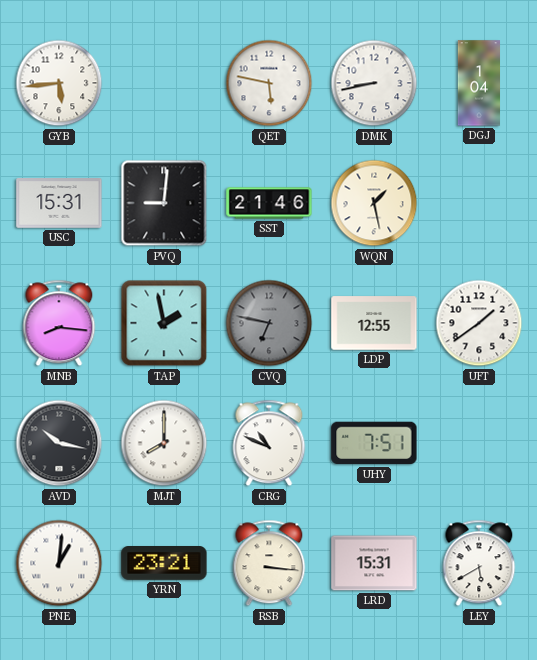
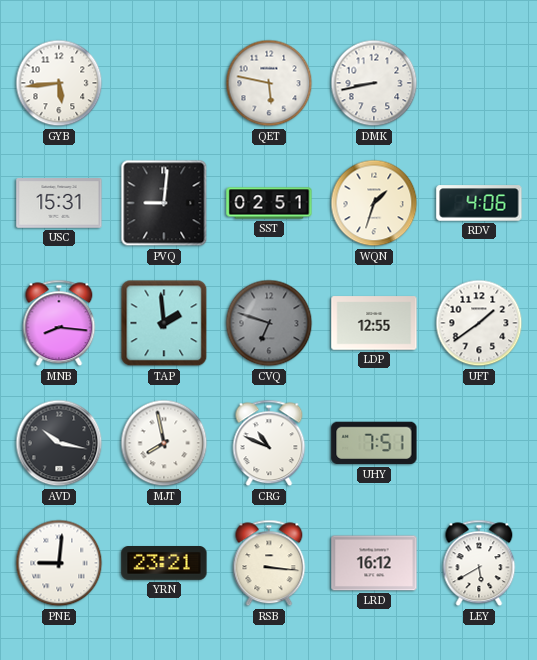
DGJ: 1:04 -> none (478, 83)
SST: 21:46 -> 02:51 (269, 203)
WQN: 1:28 -> 1:33 (374, 203)
RDV: none -> 4:06 (479, 203)
TAP: 1:58 -> 1:59 (164, 323)
CVQ: 6:47 -> 6:48 (269, 323)
MJT: 8:00 -> 7:58 (164, 443)
PNE: 1:01 -> 9:01 (59, 563)
LRD: 15:31 -> 16:12 (374, 563)
